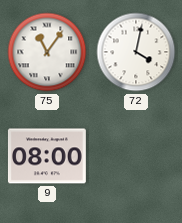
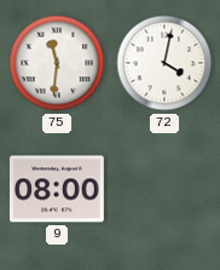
75: 11:06 -> 11:31 (57, 63)
